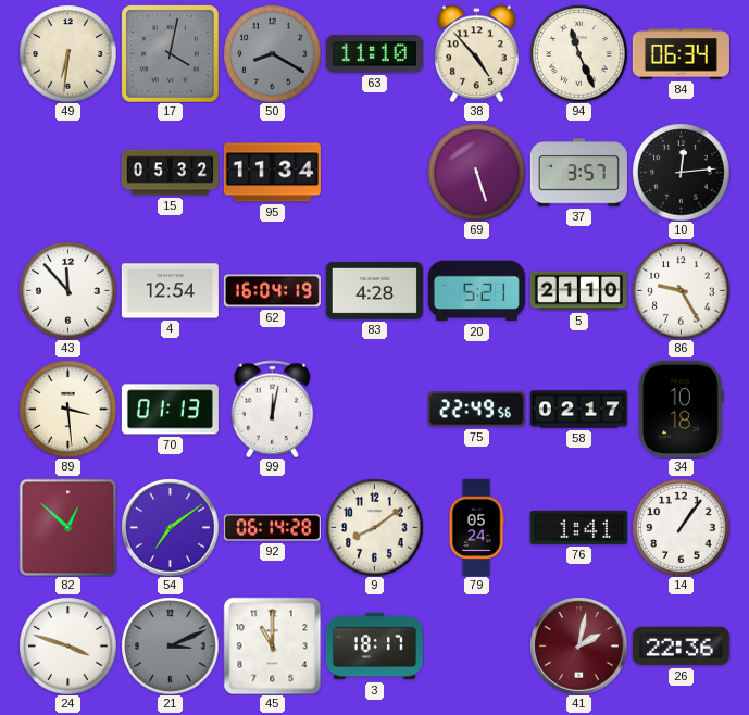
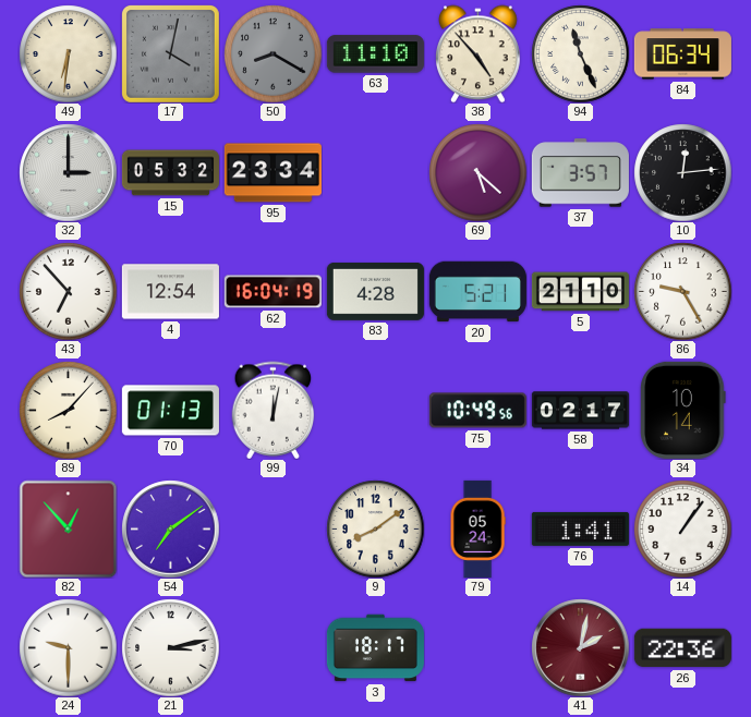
32: none -> 3:00 (68, 172)
95: 11:34 -> 23:34 (272, 173)
69: 5:27 -> 5:22 (477, 172)
43: 11:53 -> 6:53 (68, 291)
89: 3:29 -> 8:07 (68, 410)
75: 22:49 -> 10:49 (477, 411)
34: 10:18 -> 10:14 (683, 410)
82: 12:52 -> 12:53 (68, 528)
92: 06:14 -> none (272, 528)
24: 3:48 -> 9:30 (68, 647)
21: 3:11 -> 3:13 (170, 647)
21 dial: grey -> white (170, 647)
45: 11:00 -> none (272, 645)
